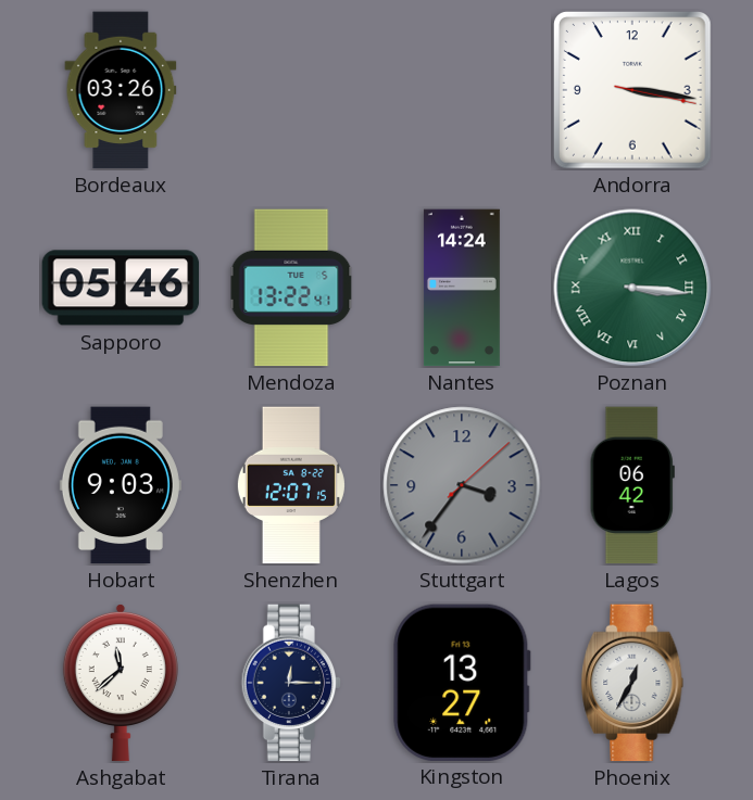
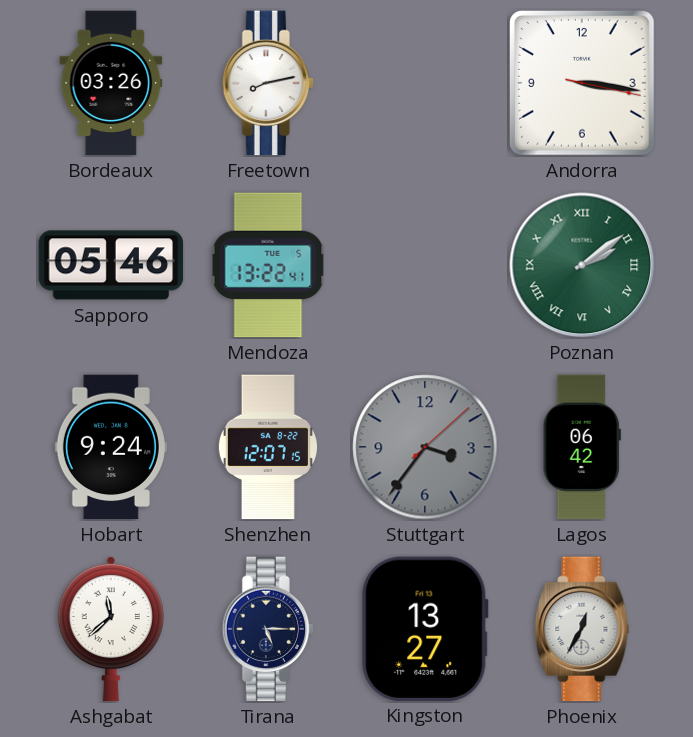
Freetown: none -> 8:13 (268, 83)
Nantes: 14:24 -> none (462, 288)
Poznan: 3:16 -> 2:09 (582, 265)
Hobart: 9:03 -> 9:24 (111, 447)
Tirana: 12:15 -> 5:15 (268, 629)
